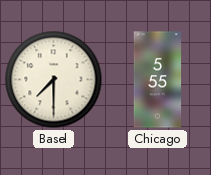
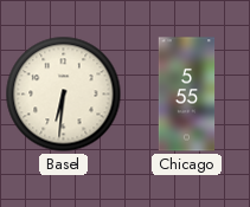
Basel: 7:30 -> 6:31 (64, 95)
